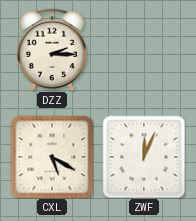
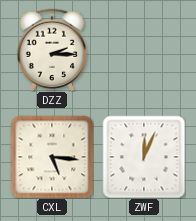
CXL: 5:20 -> 5:16 (52, 157)
